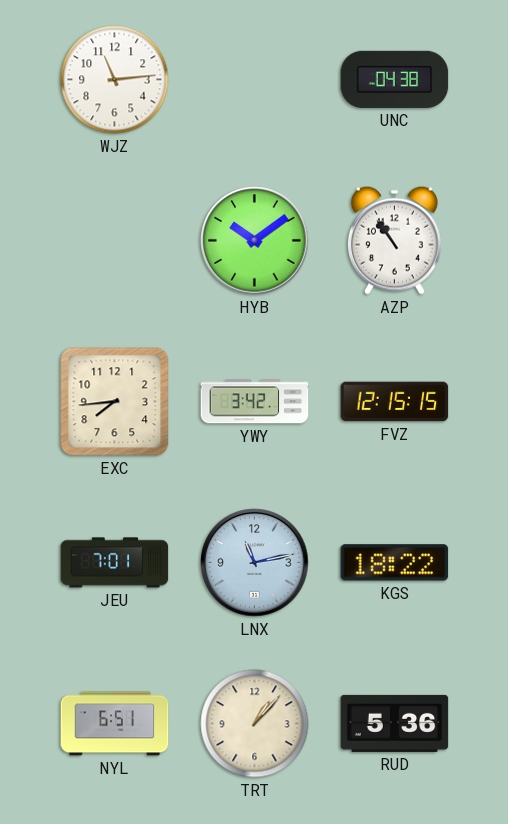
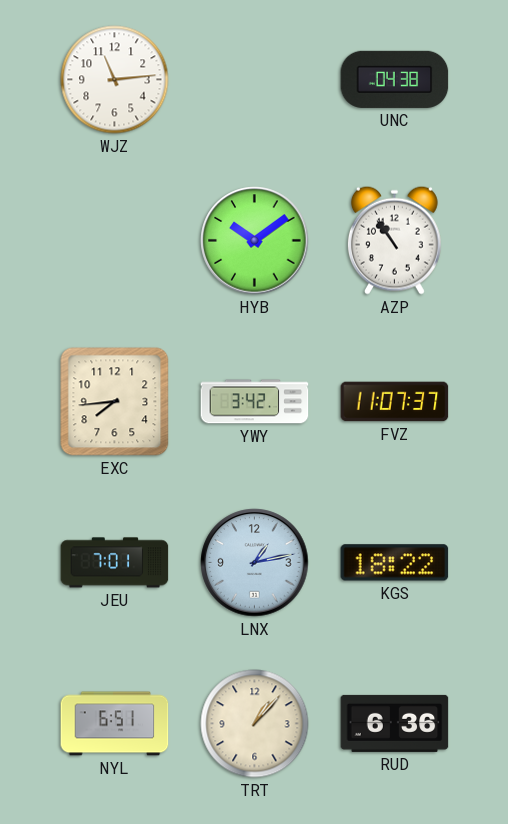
FVZ: 12:15 -> 11:07 (395, 402)
LNX: 11:13 -> 1:13 (255, 563)
RUD: 5:36 -> 6:36 (395, 723)
